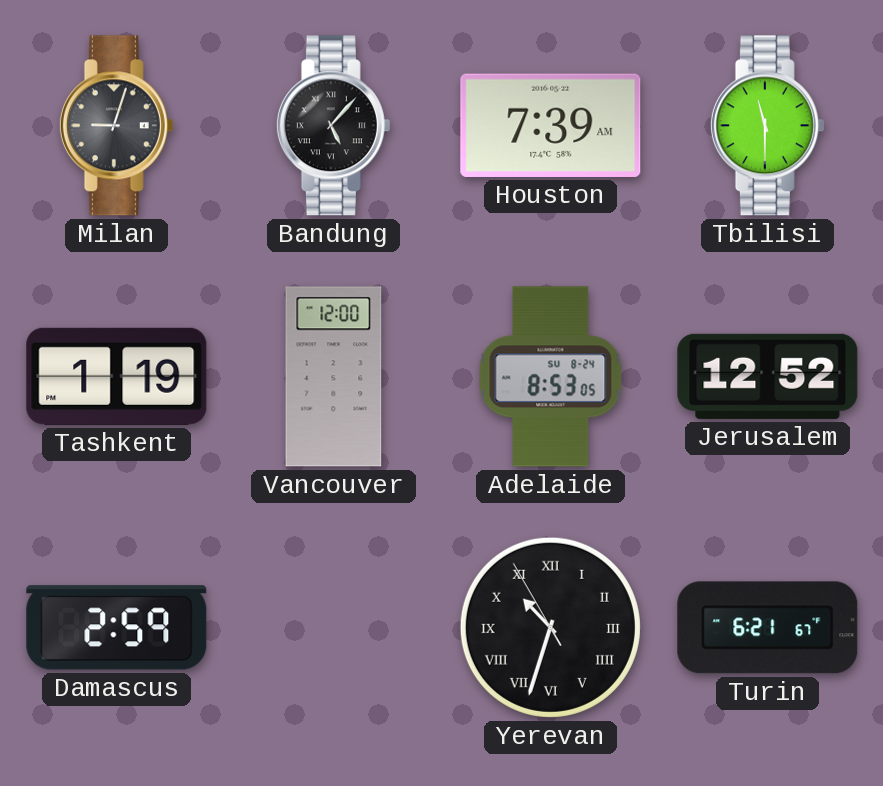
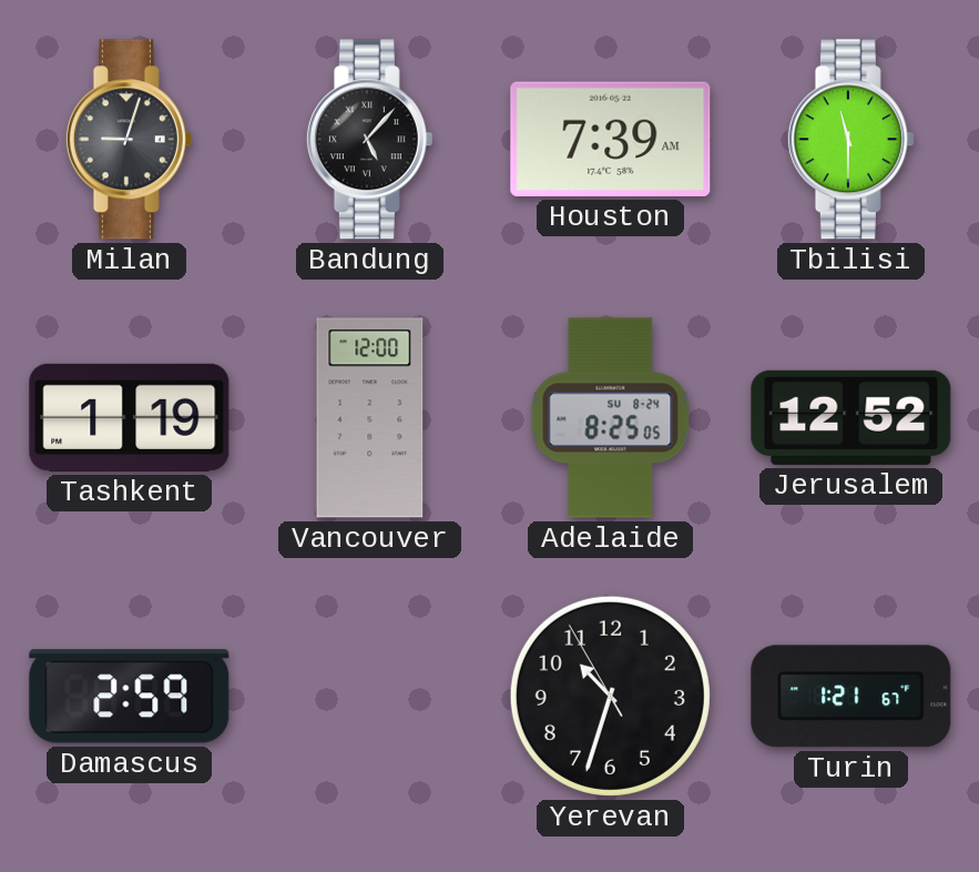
Adelaide: 8:53 -> 8:25 (611, 418)
Yerevan numerals: Roman -> Arabic (610, 696)
Turin: 6:21 -> 1:21 (851, 697)
